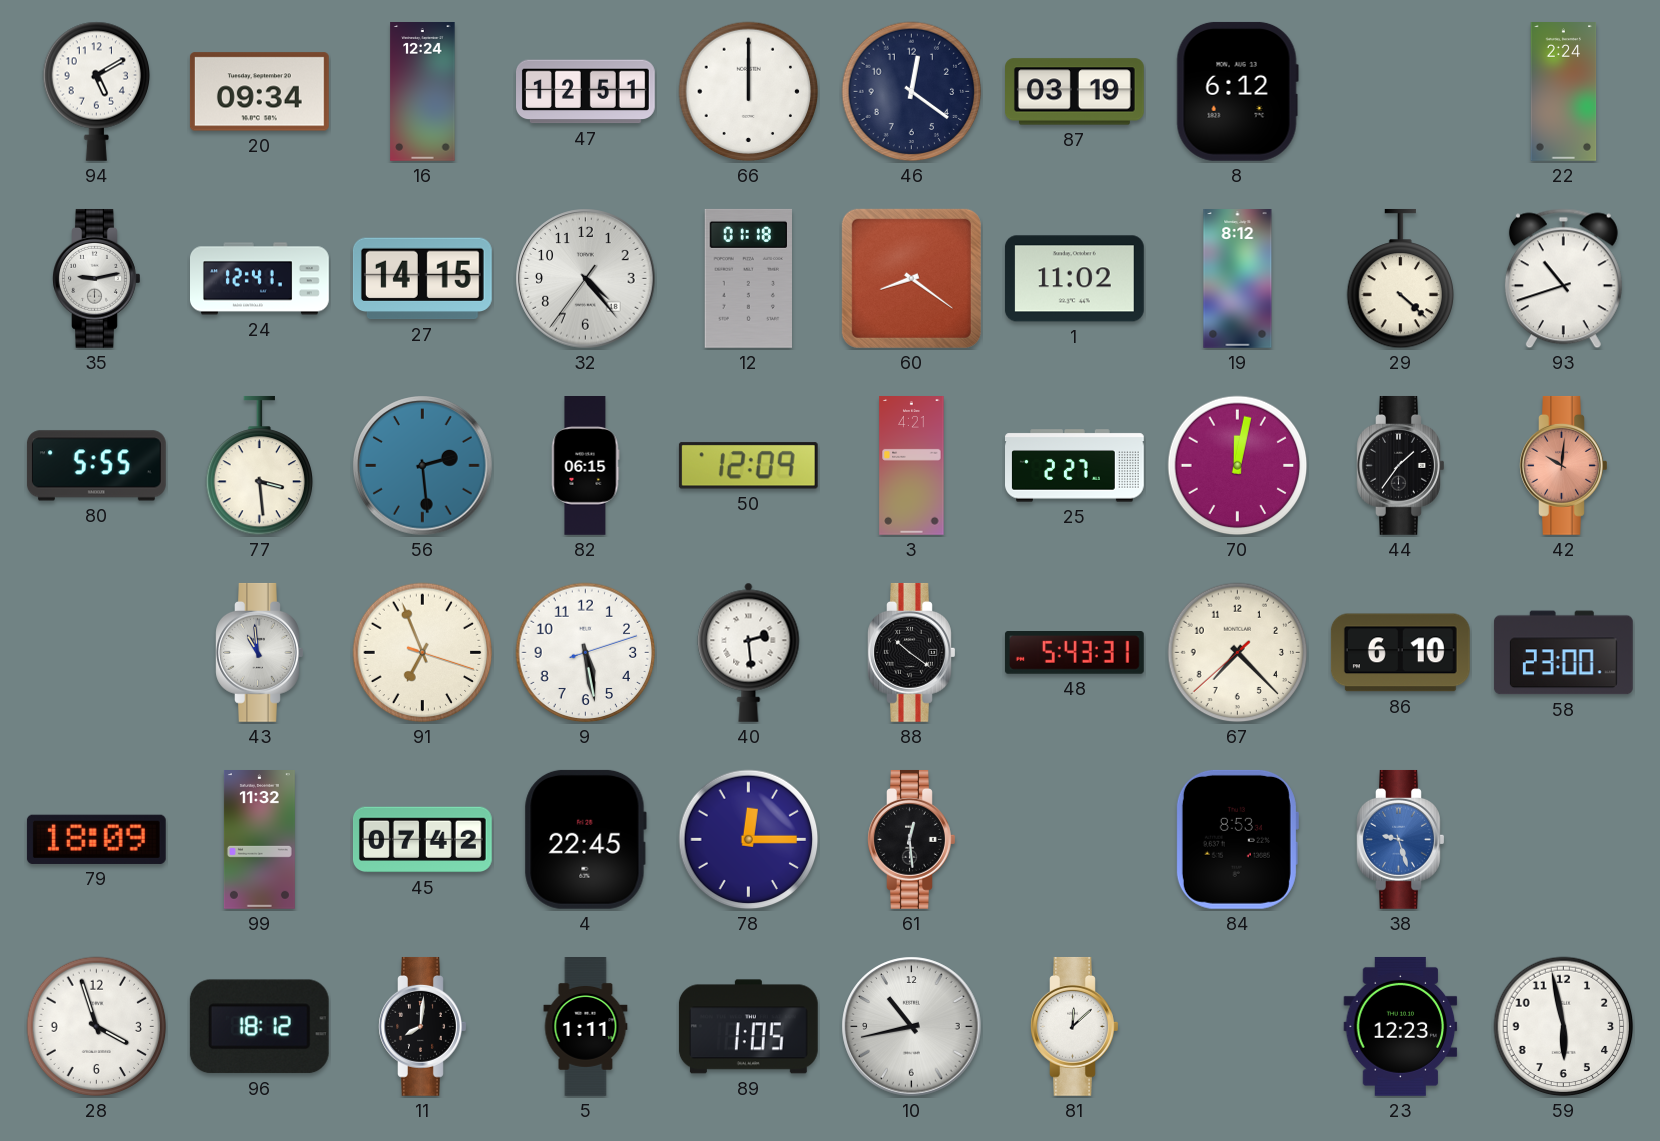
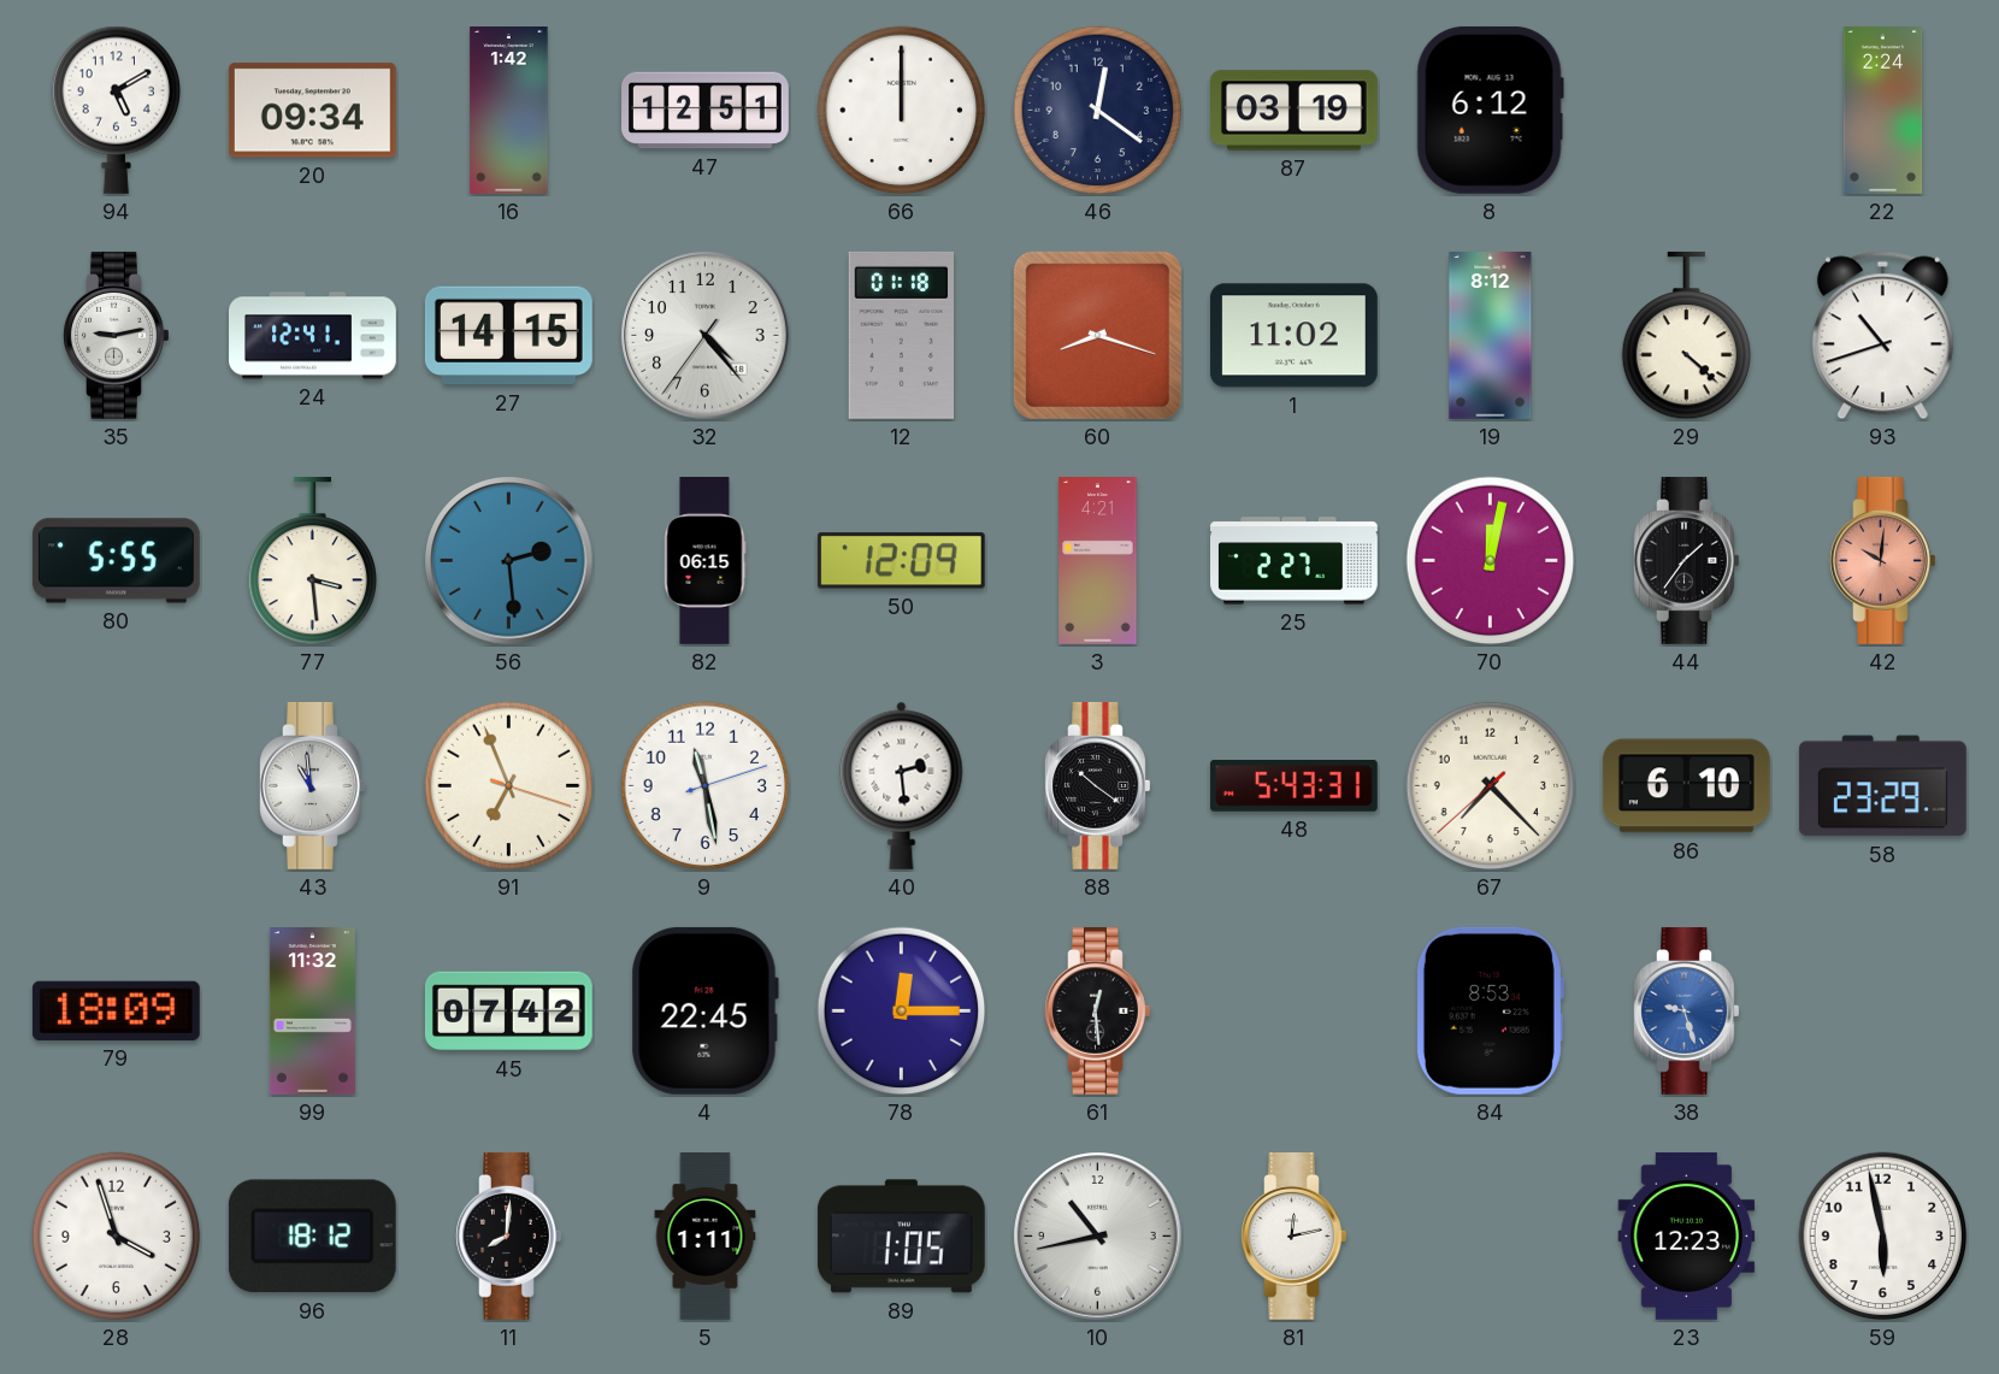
16: 12:24 -> 1:42 (509, 111)
60: 8:21 -> 8:18 (1097, 335)
9: 5:28 -> 11:28 (706, 786)
58: 23:00 -> 23:29 (1882, 786)
81: 12:08 -> 12:13 (1295, 1236)
